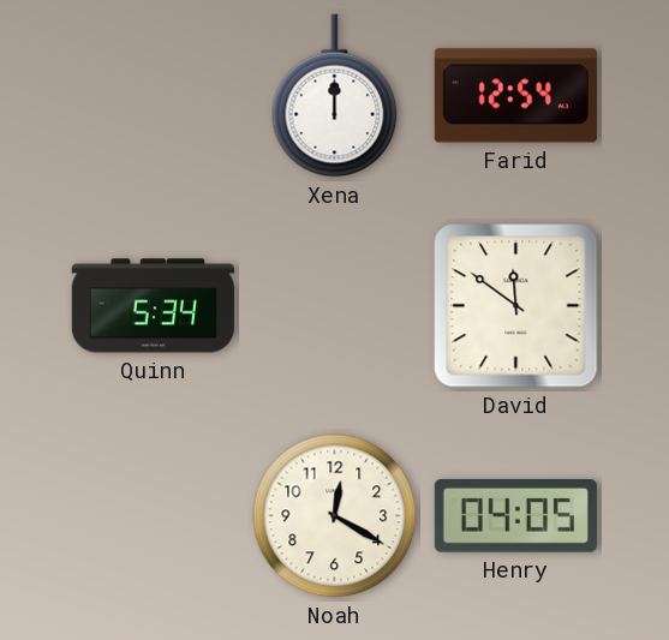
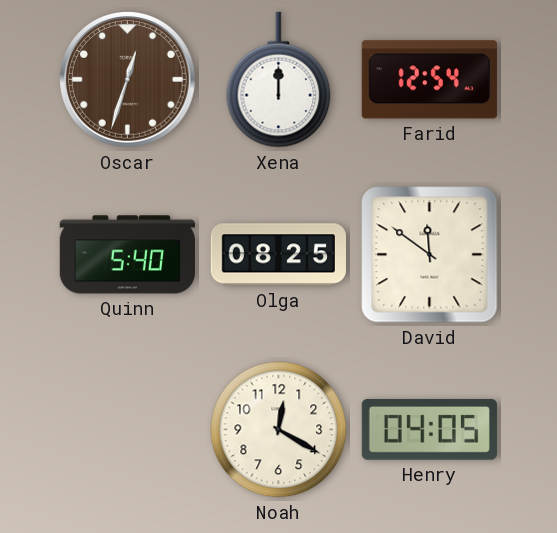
Oscar: none -> 12:33 (128, 80)
Quinn: 5:34 -> 5:40 (127, 255)
Olga: none -> 08:25 (278, 255)
